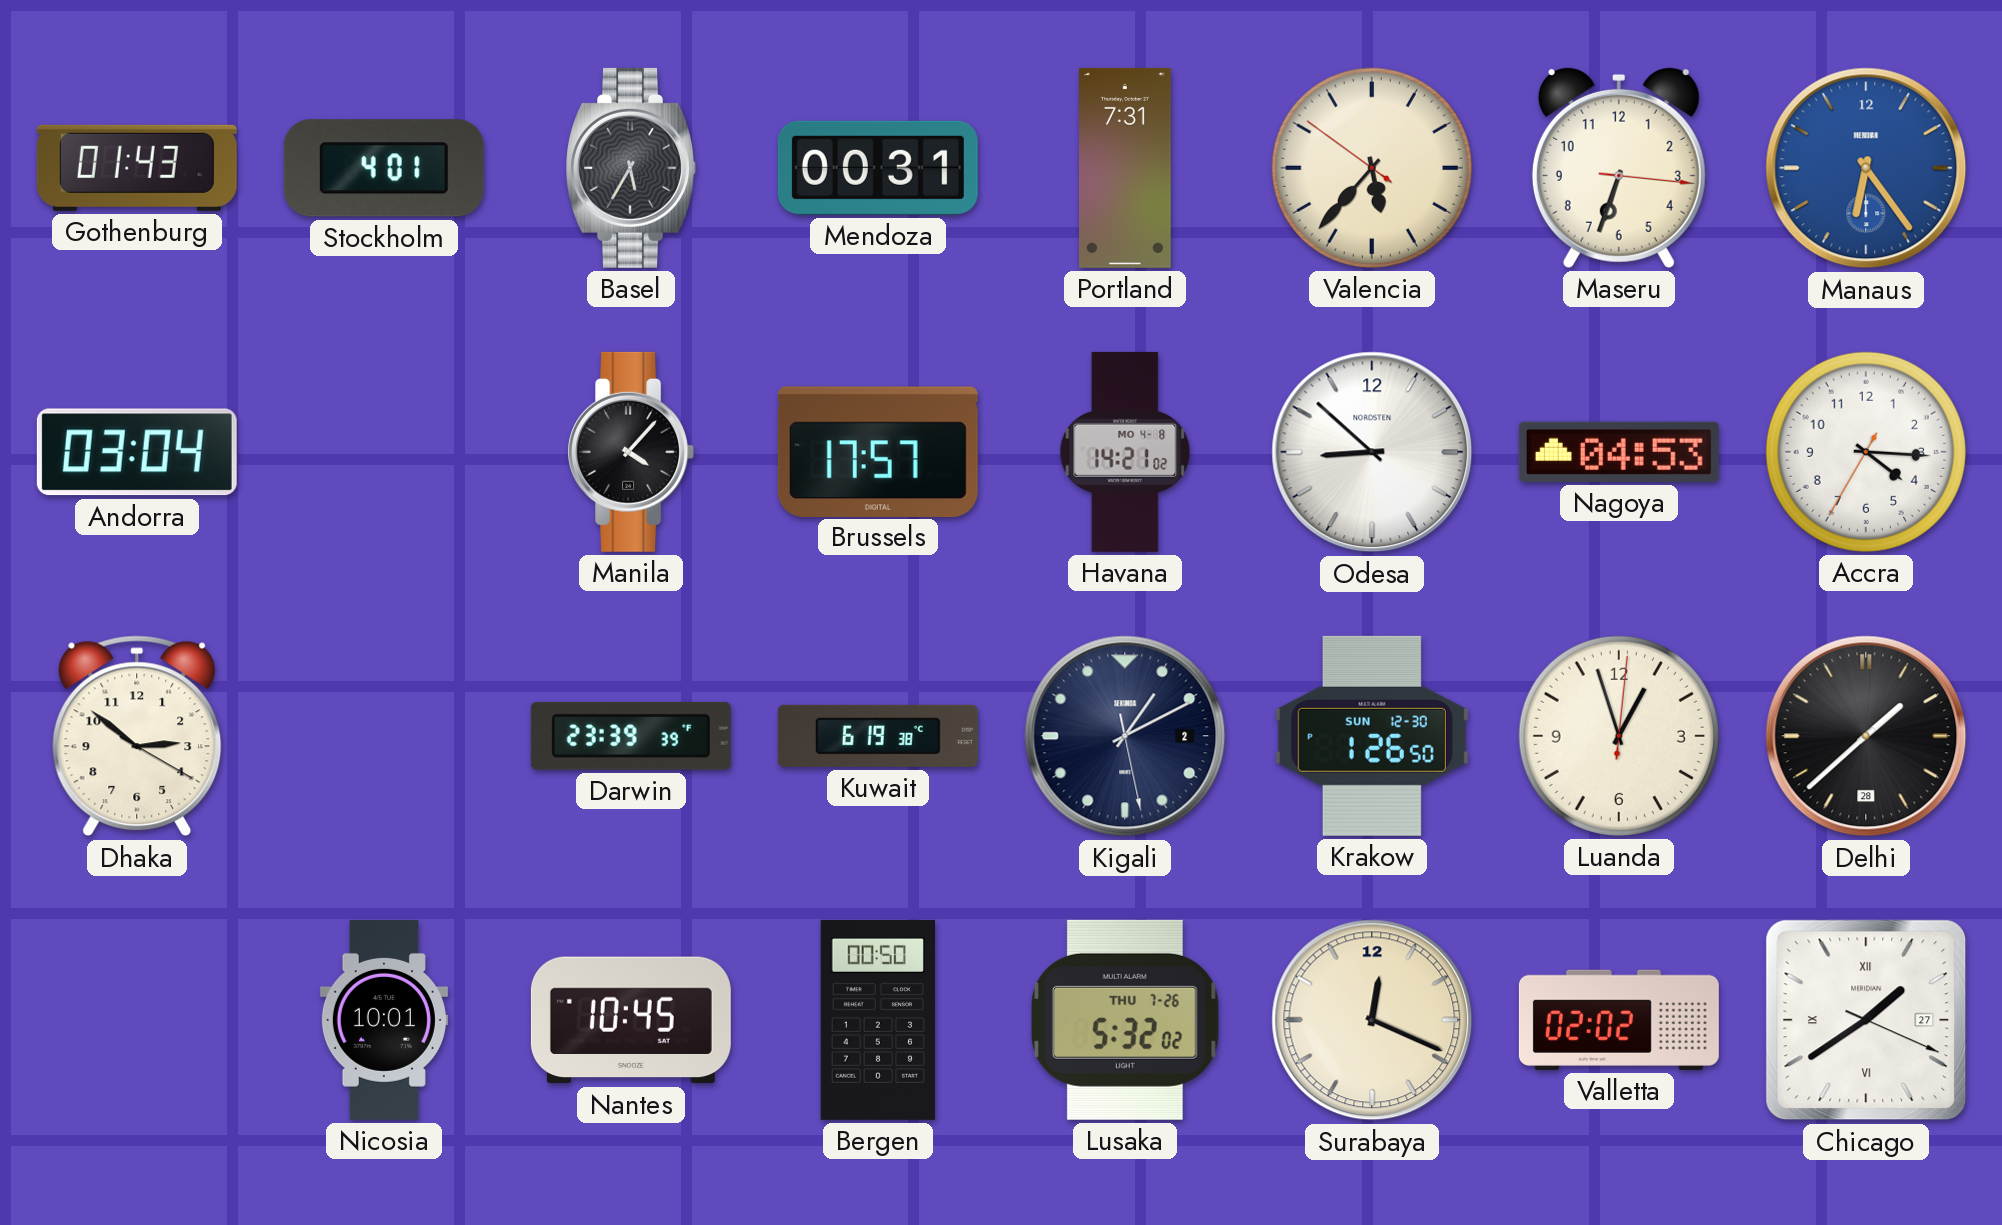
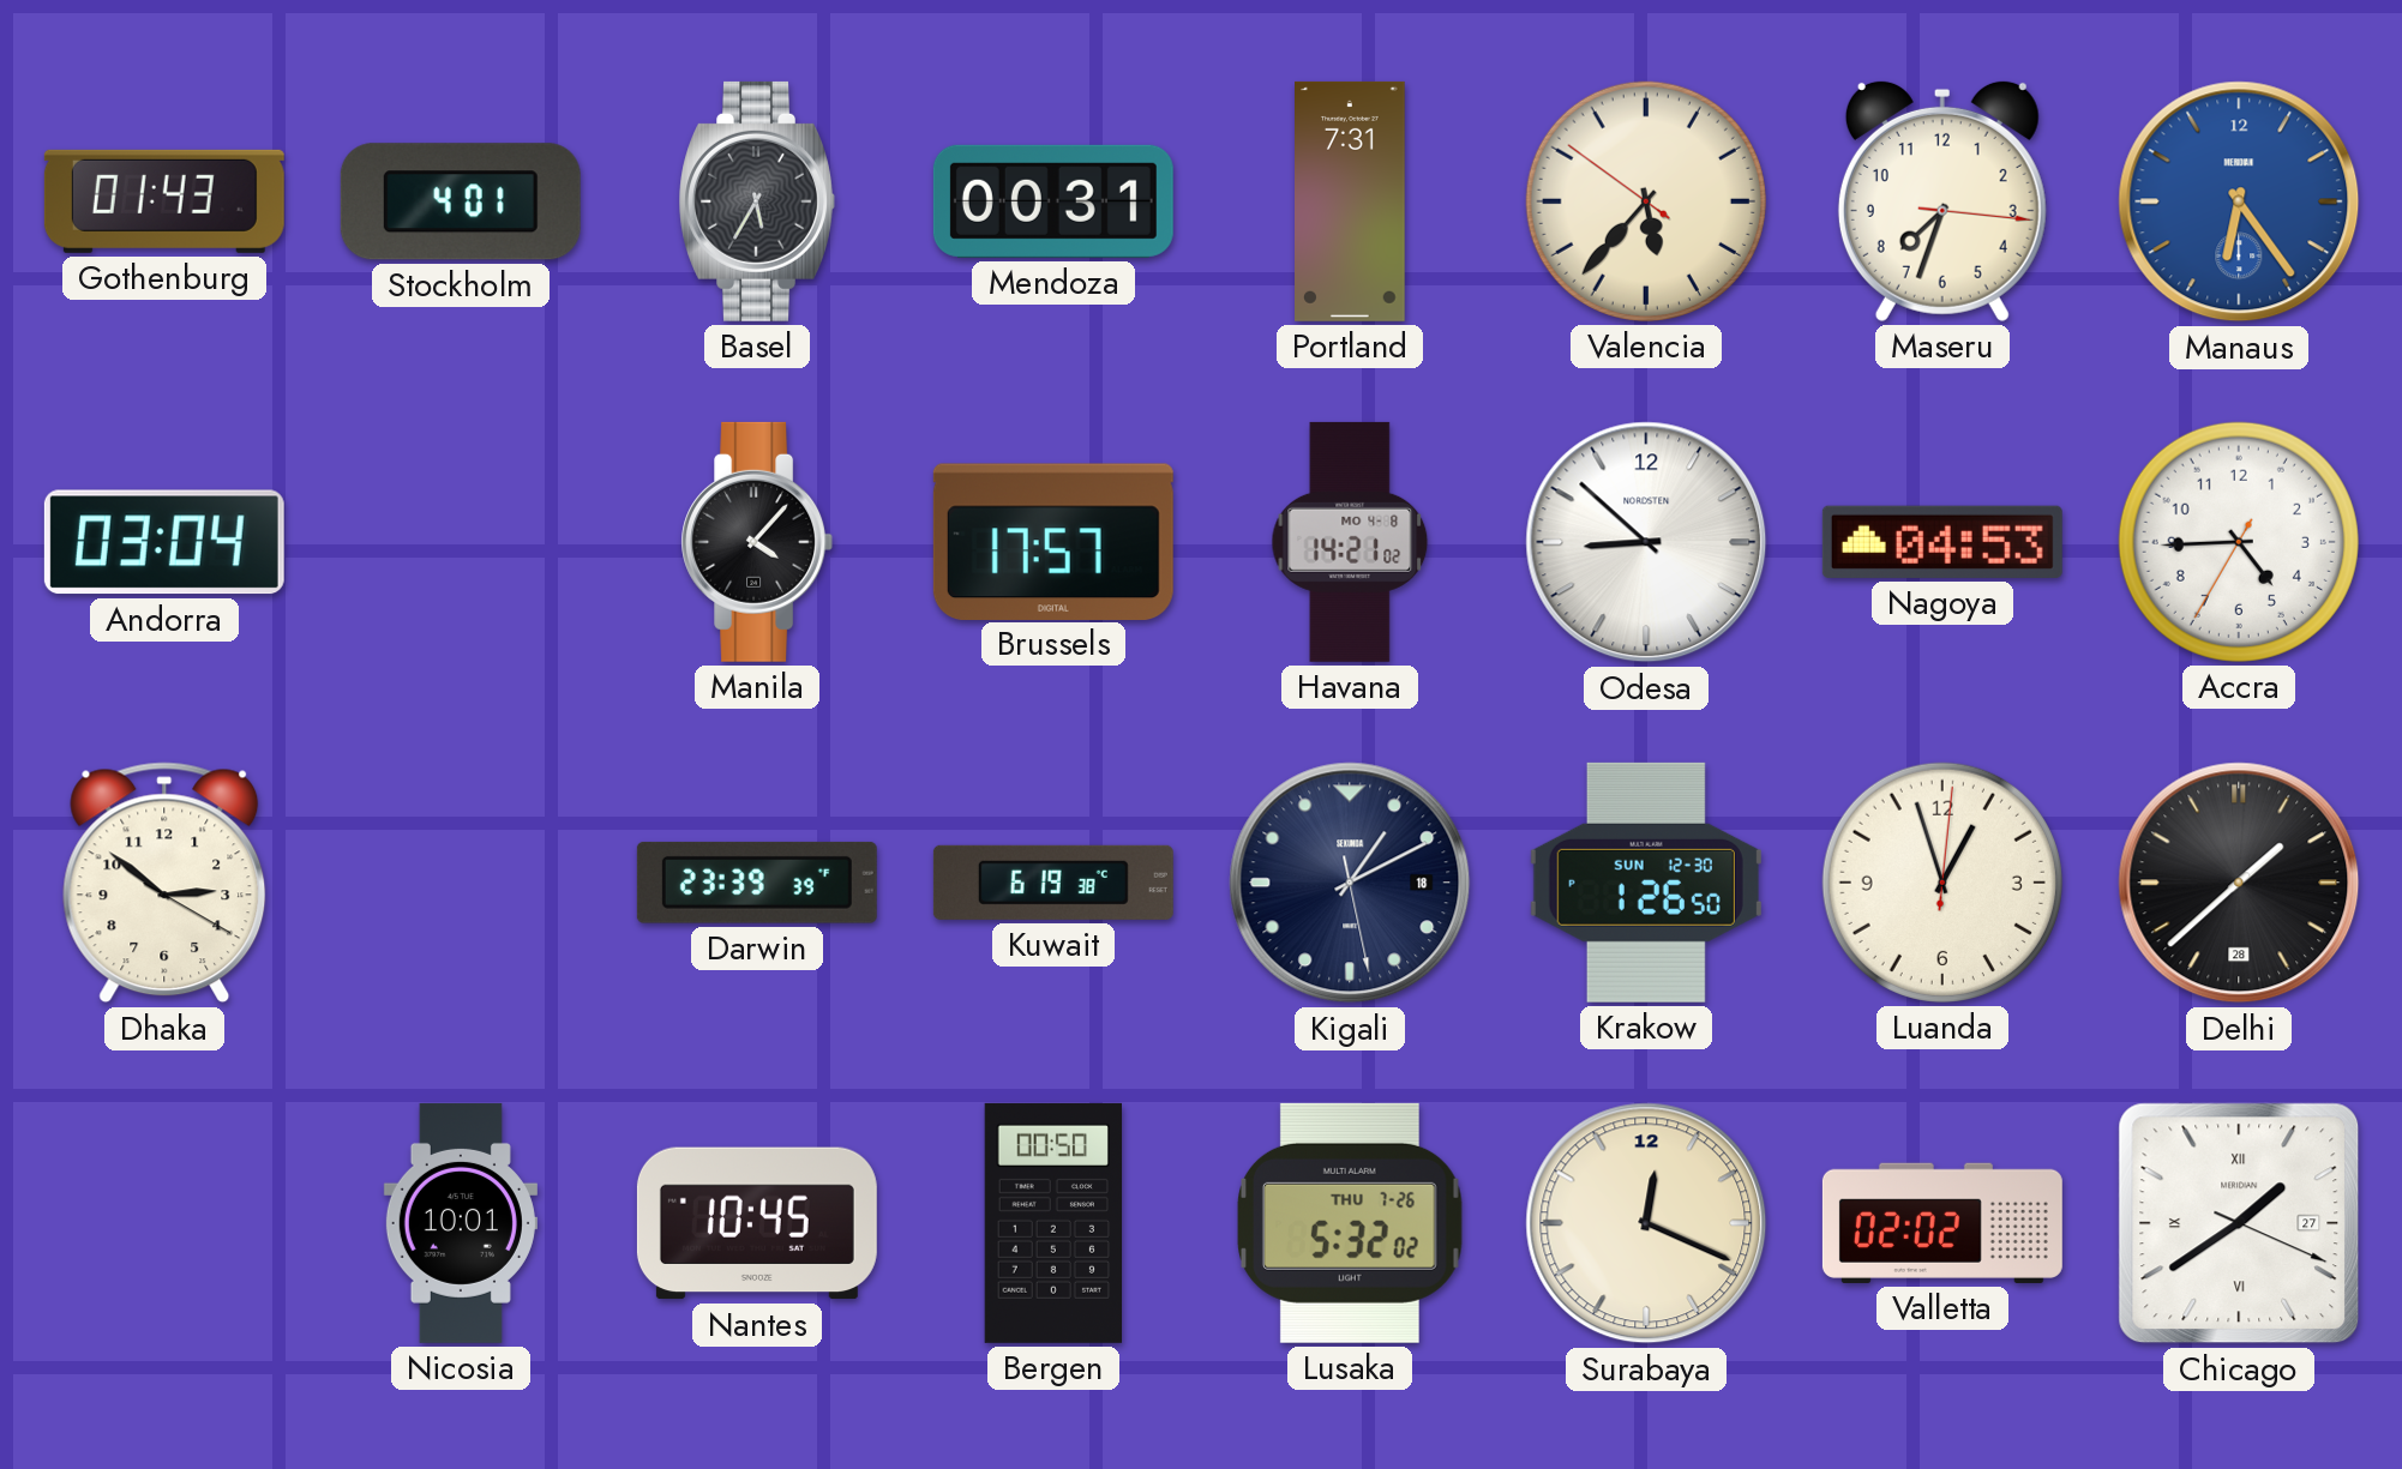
Maseru: 6:33 -> 7:33 (1942, 200)
Accra: 4:15 -> 4:44 (2239, 542)
Kigali date: 2 -> 18 (1350, 883)
